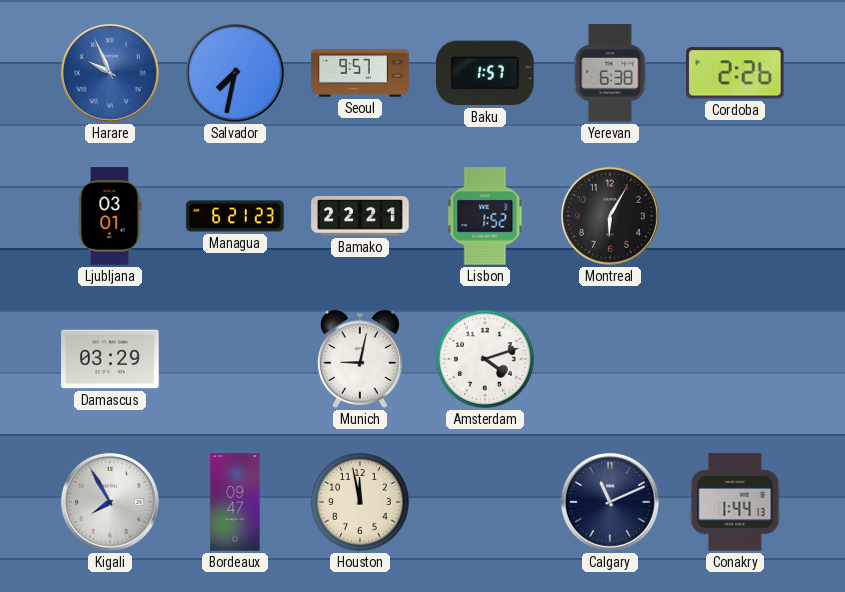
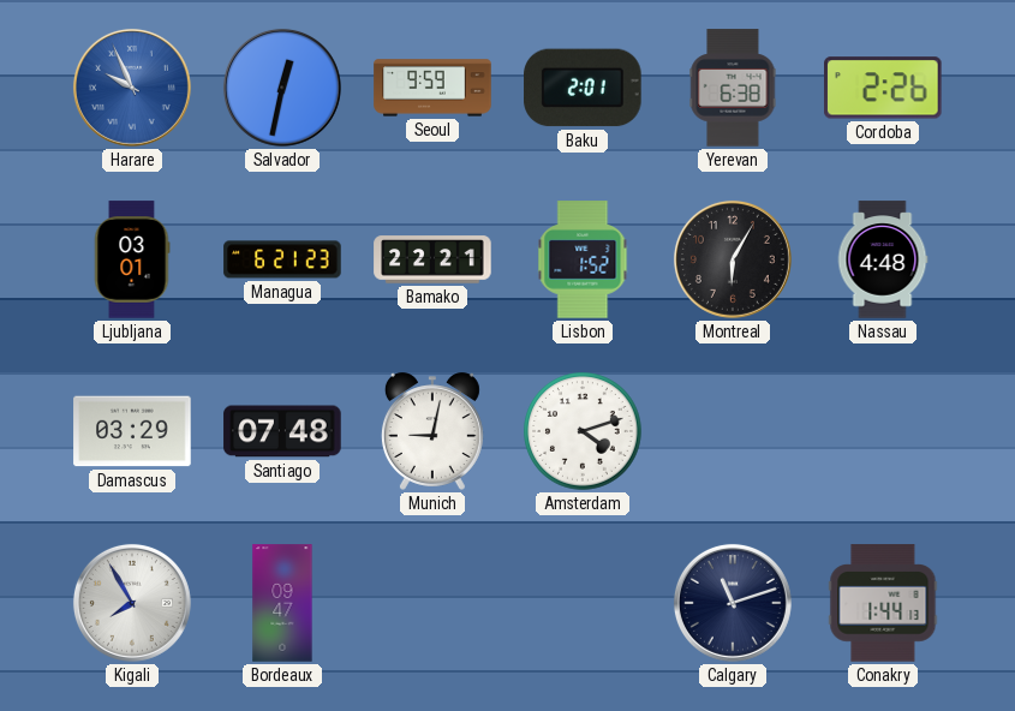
Salvador: 7:32 -> 12:32 (282, 88)
Seoul: 9:57 -> 9:59 (432, 88)
Baku: 1:57 -> 2:01 (583, 88)
Nassau: none -> 4:48 (883, 259)
Santiago: none -> 07:48 (282, 431)
Houston: 11:58 -> none (360, 502)
Calgary: 11:11 -> 11:12 (733, 603)
